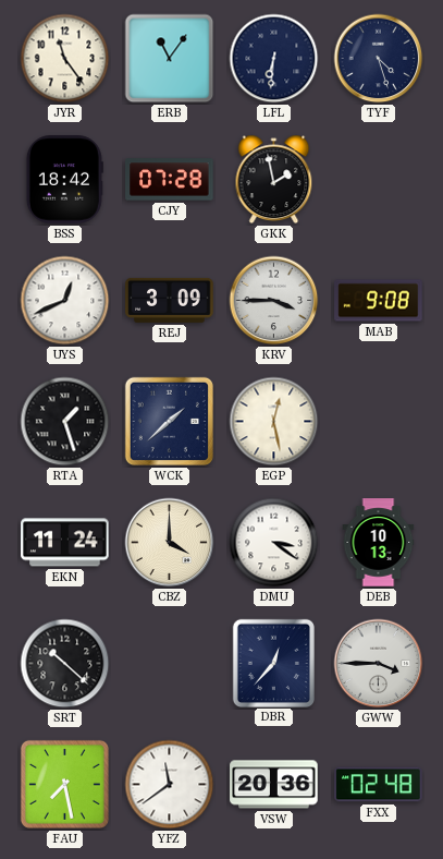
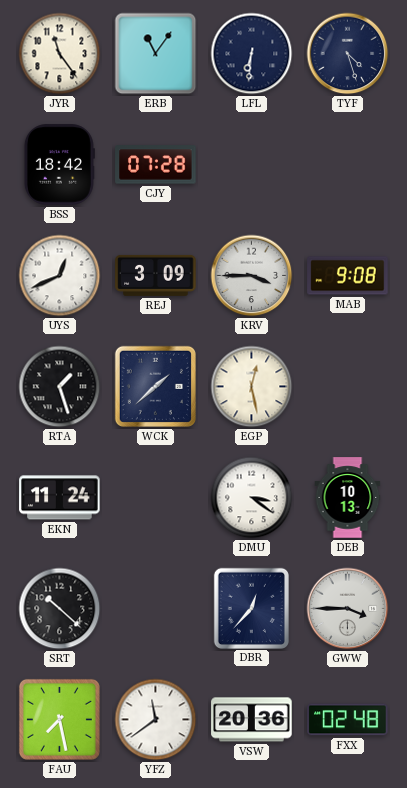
GKK: 1:58 -> none (274, 180)
CBZ: 4:00 -> none (170, 543)
